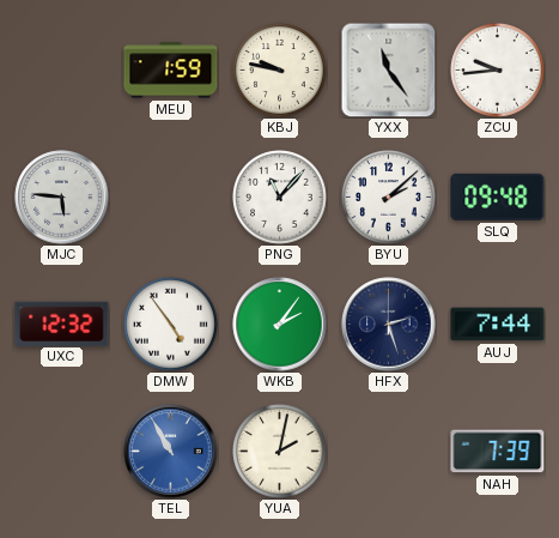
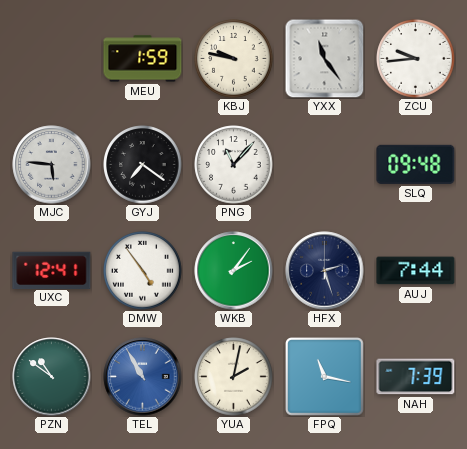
GYJ: none -> 7:21 (143, 165)
BYU: 2:08 -> none (389, 198)
UXC: 12:32 -> 12:41 (52, 270)
PZN: none -> 10:51 (52, 377)
FPQ: none -> 11:17 (325, 377)
